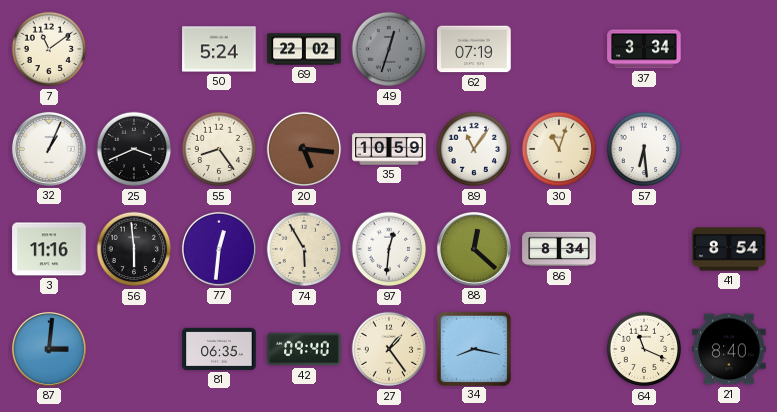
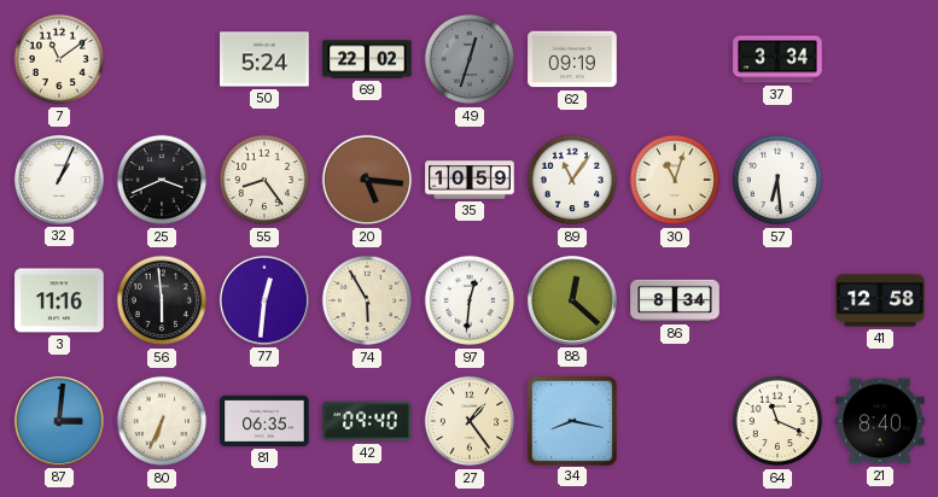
62: 07:19 -> 09:19 (572, 59)
41: 8:54 -> 12:58 (880, 300)
80: none -> 6:34 (162, 421)
